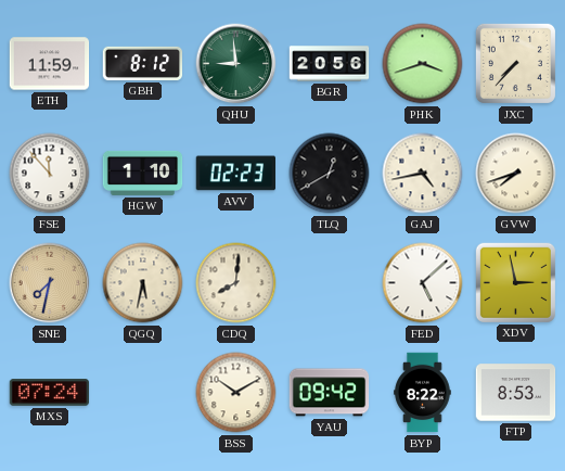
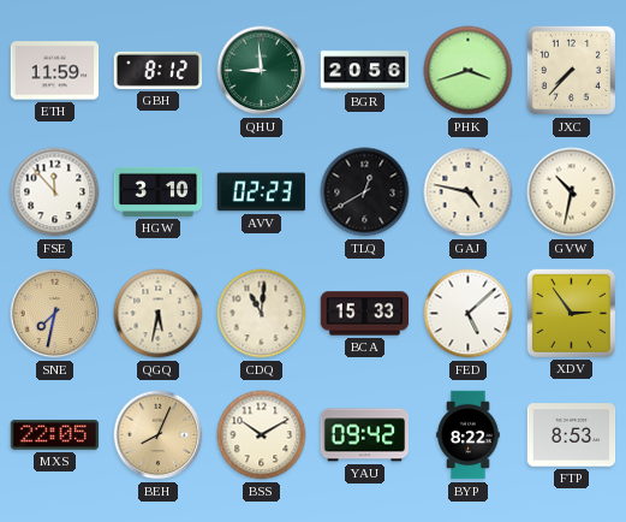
HGW: 1:10 -> 3:10 (159, 191)
GAJ: 4:43 -> 4:47 (469, 192)
GVW: 7:42 -> 10:32 (572, 192)
CDQ: 8:01 -> 11:01 (262, 314)
BCA: none -> 15:33 (365, 314)
XDV: 2:58 -> 2:54 (571, 313)
MXS: 07:24 -> 22:05 (55, 435)
BEH: none -> 8:04 (159, 435)
